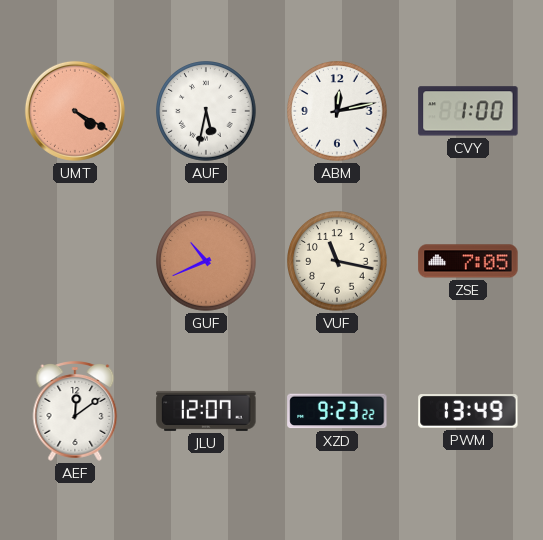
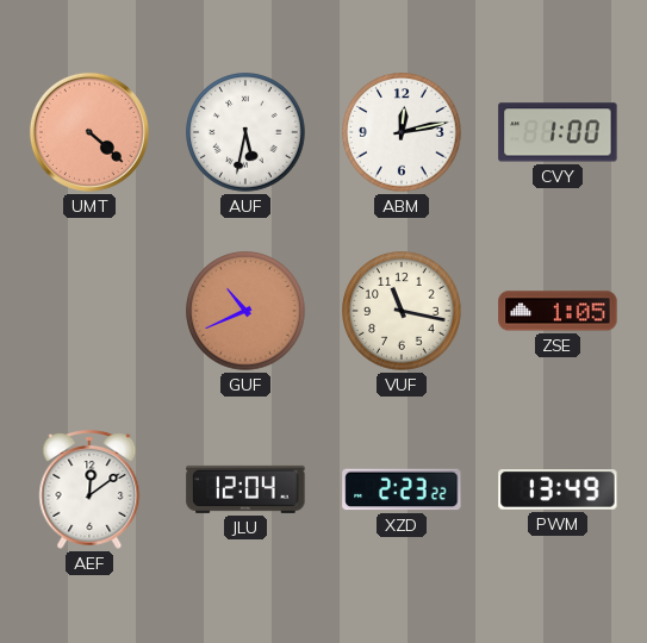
UMT: 4:20 -> 4:22 (89, 132)
ZSE: 7:05 -> 1:05 (558, 311)
JLU: 12:07 -> 12:04 (245, 489)
XZD: 9:23 -> 2:23 (402, 489)
